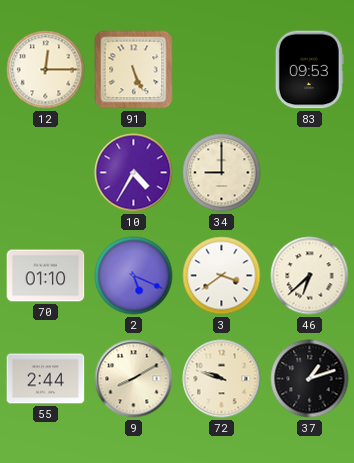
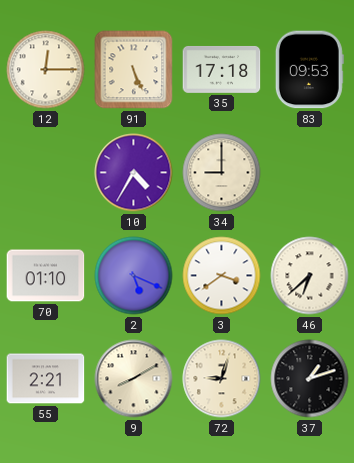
35: none -> 17:18 (222, 69)
55: 2:44 -> 2:21 (46, 379)
72: 9:48 -> 9:03 (222, 379)
